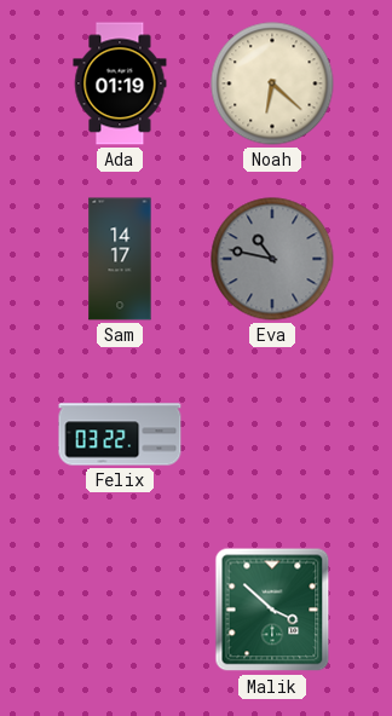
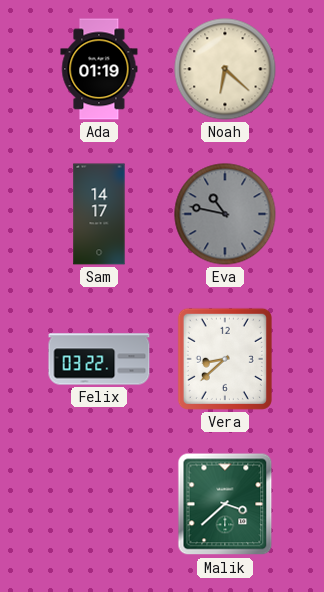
Vera: none -> 8:38 (225, 359)
Malik: 3:52 -> 3:38 (225, 504)
